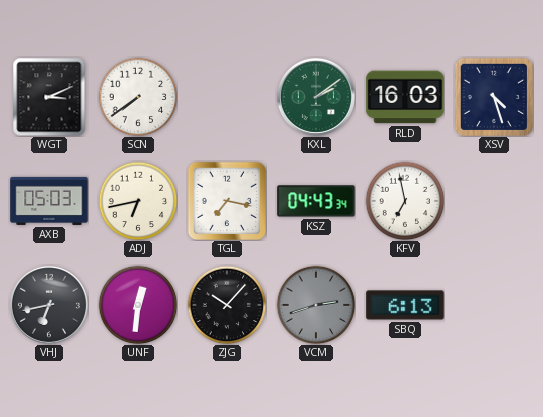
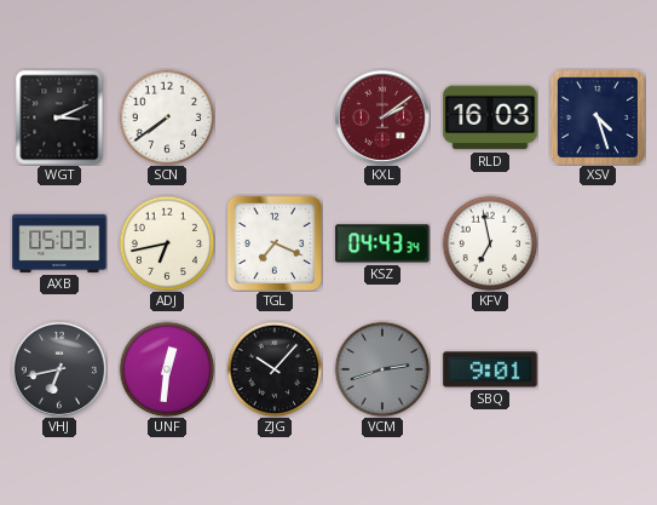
KXL dial: green -> burgundy (382, 117)
TGL: 7:17 -> 7:19 (273, 242)
SBQ: 6:13 -> 9:01 (490, 369)
